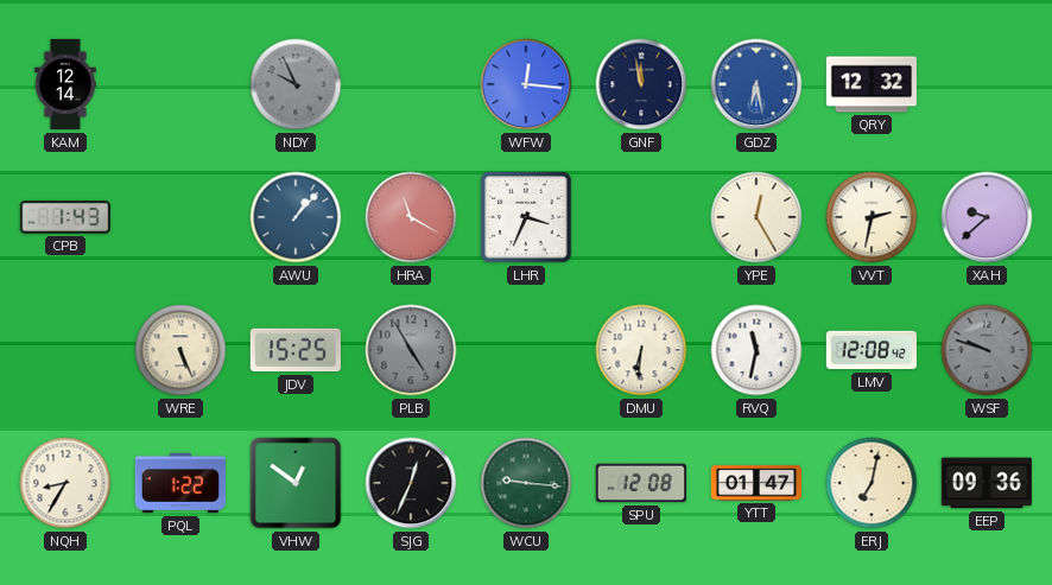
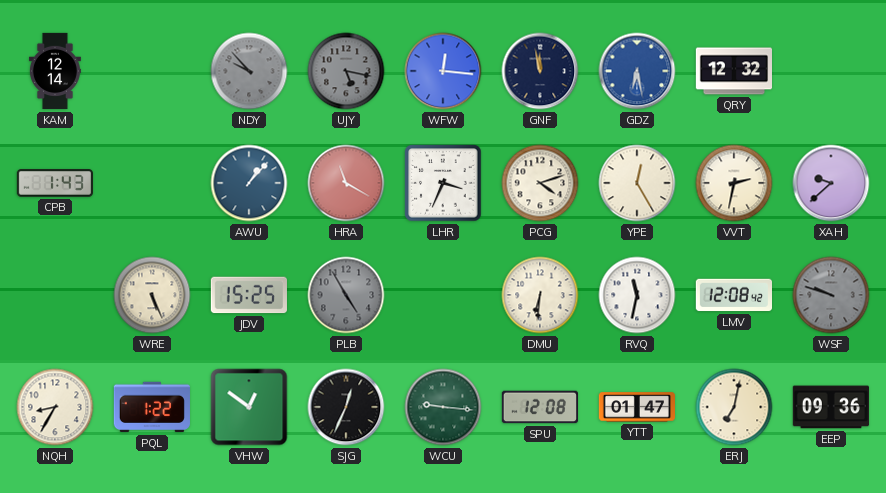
NDY: 9:56 -> 9:53 (249, 71)
UJY: none -> 5:17 (346, 71)
PCG: none -> 4:12 (540, 183)
